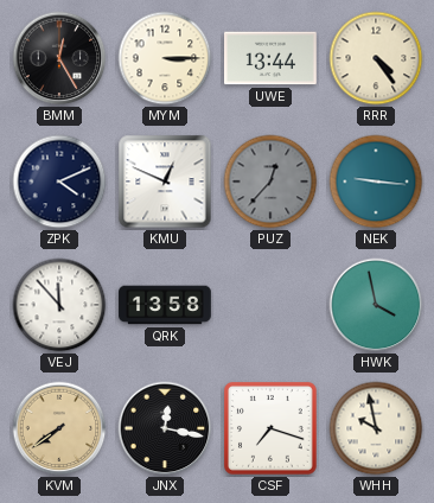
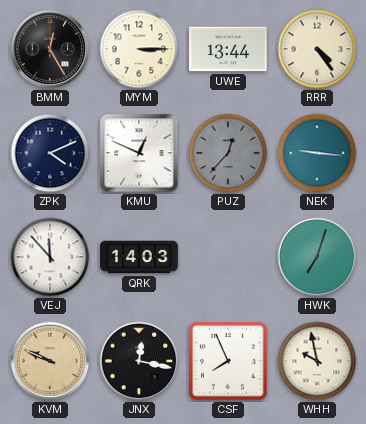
QRK: 13:58 -> 14:03 (139, 257)
HWK: 3:58 -> 7:03 (317, 257)
KVM: 7:39 -> 9:49 (50, 361)
CSF: 7:18 -> 7:56 (229, 362)
